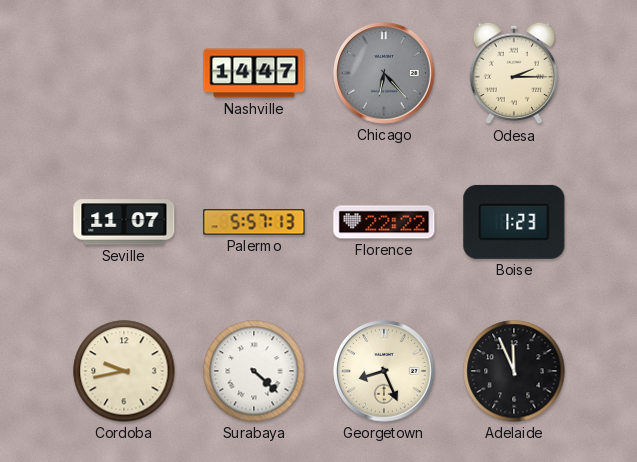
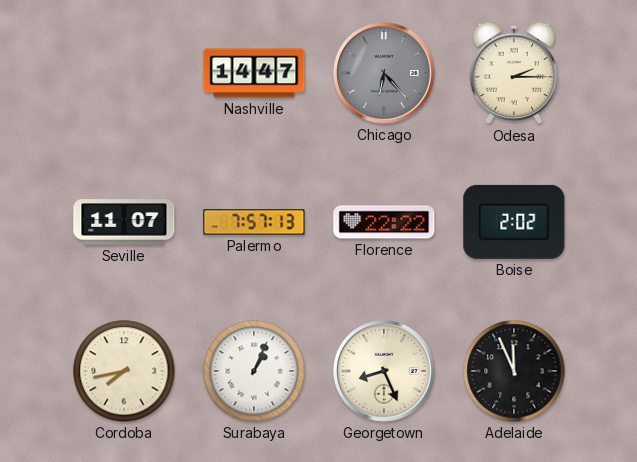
Palermo: 5:57 -> 7:57 (254, 222)
Boise: 1:23 -> 2:02 (514, 222)
Cordoba: 9:43 -> 7:43 (124, 371)
Surabaya: 4:22 -> 1:04 (254, 371)
